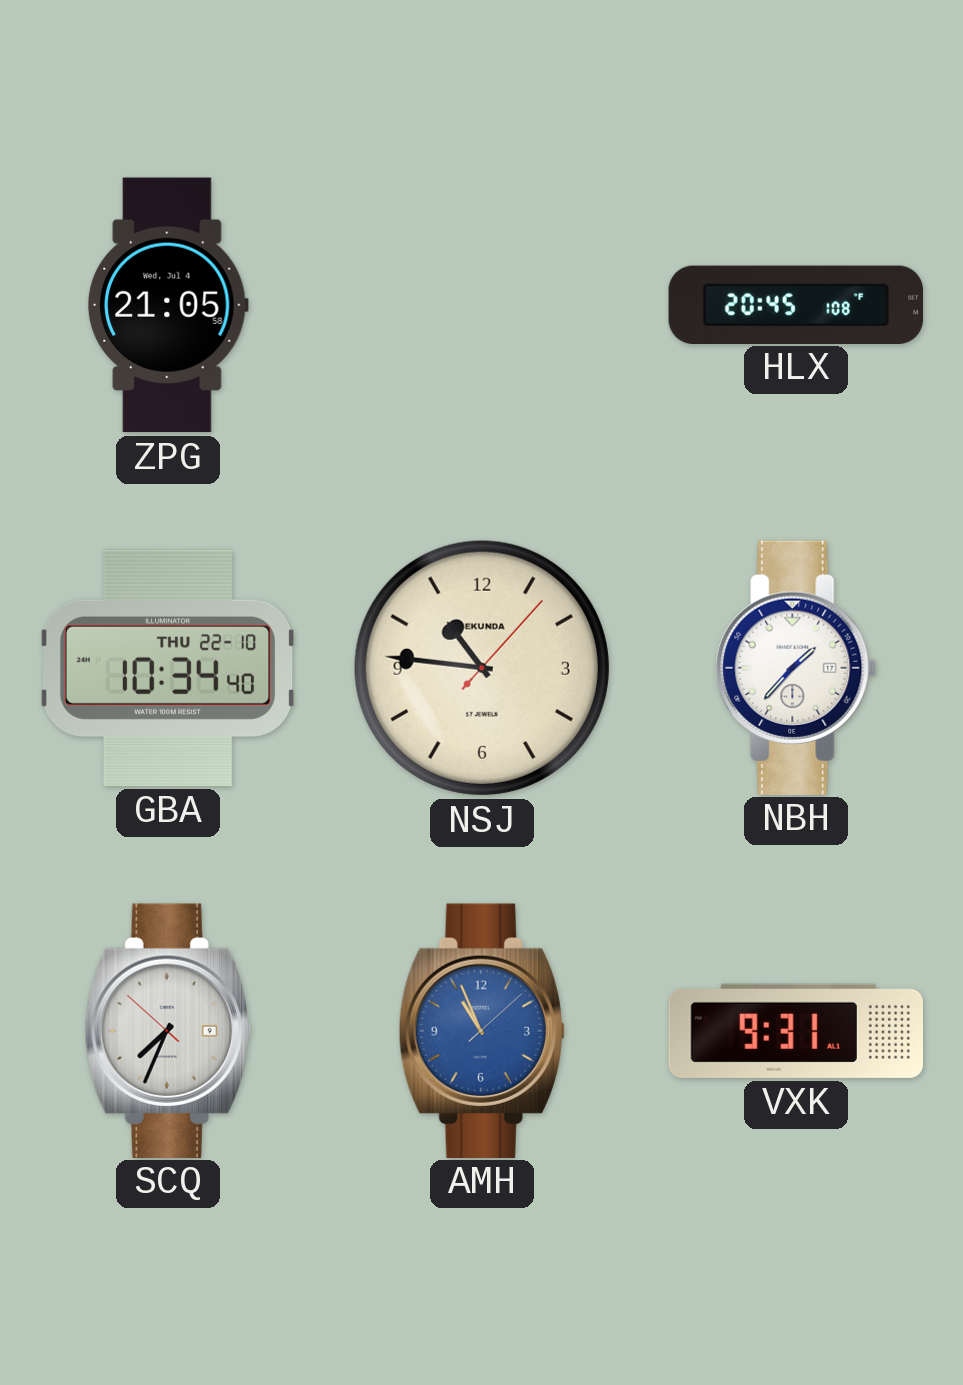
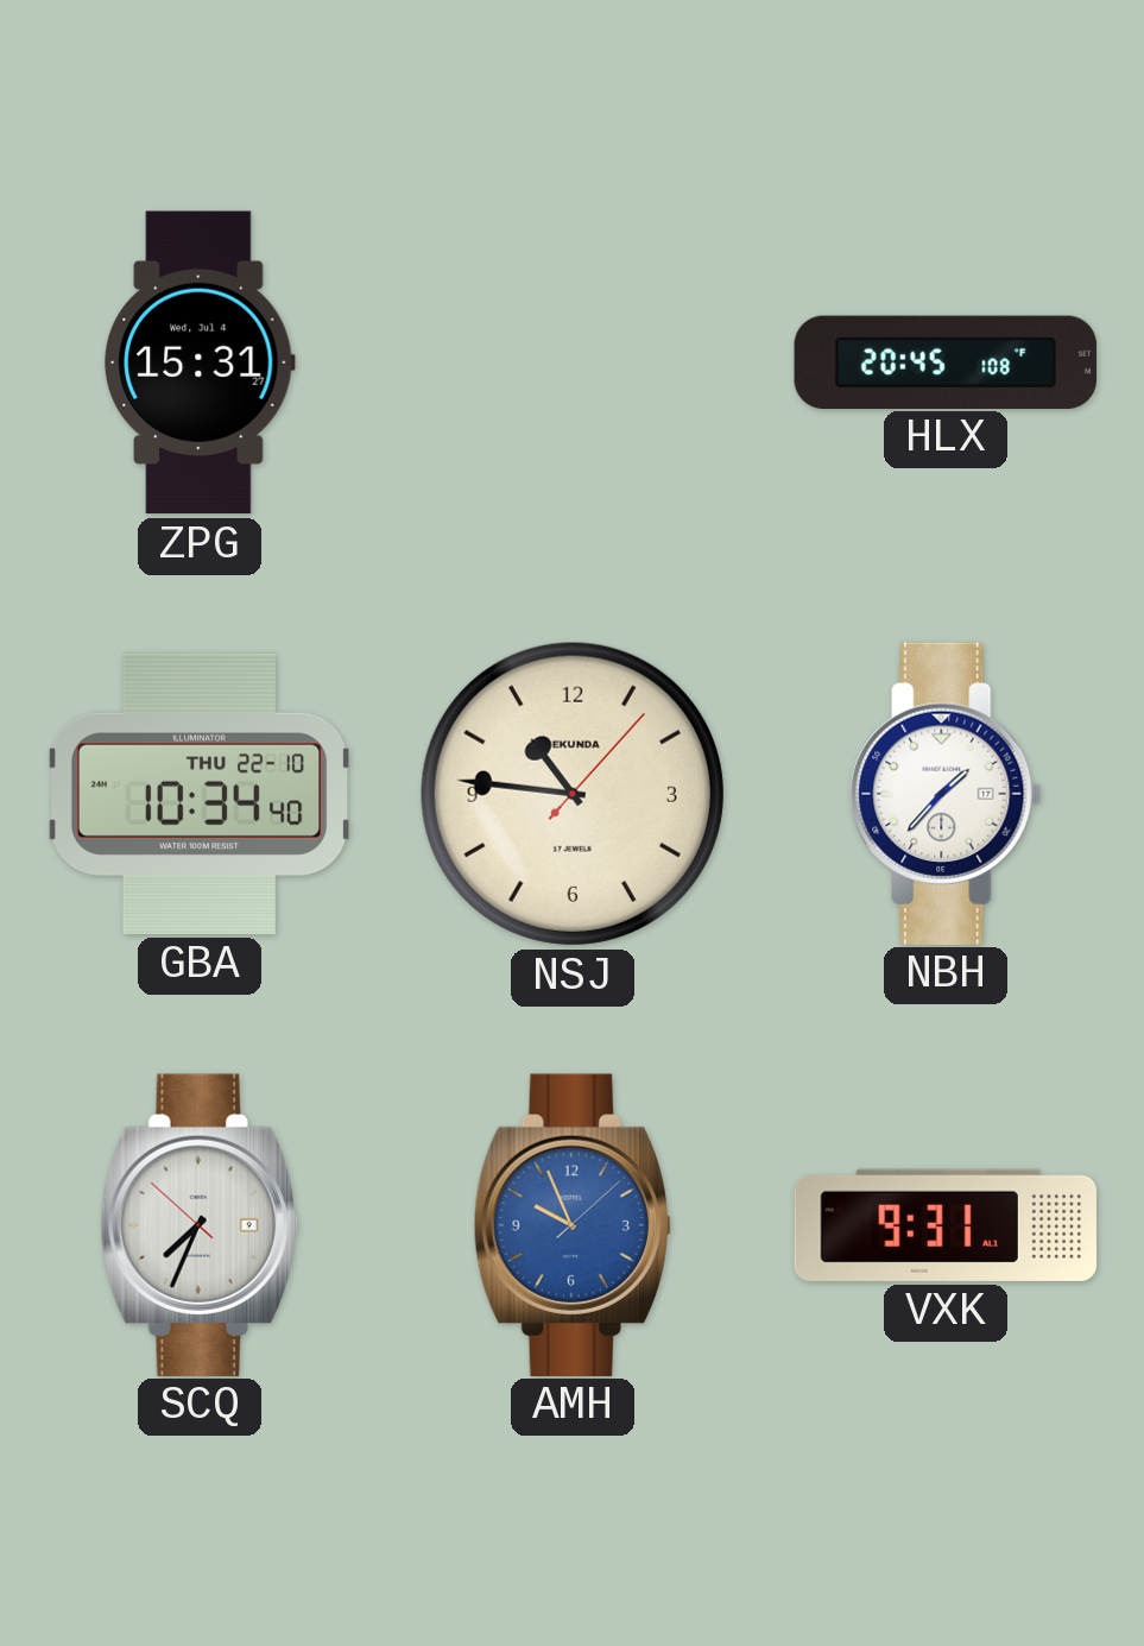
ZPG: 21:05 -> 15:31 (201, 362)
AMH: 10:56 -> 9:56 (573, 1224)
